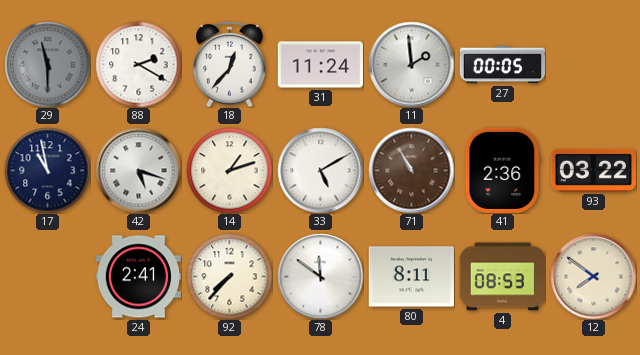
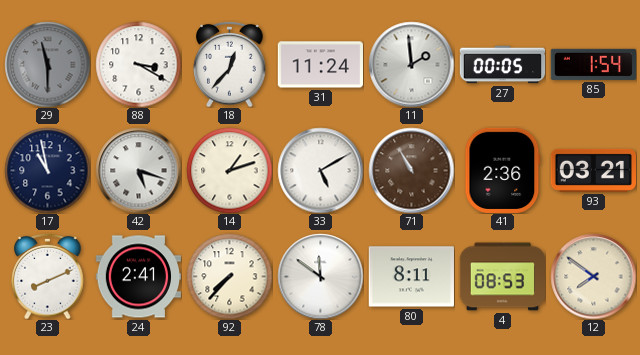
88: 2:20 -> 3:20 (138, 64)
85: none -> 1:54 (593, 64)
93: 03:22 -> 03:21 (593, 170)
23: none -> 8:11 (48, 276)
